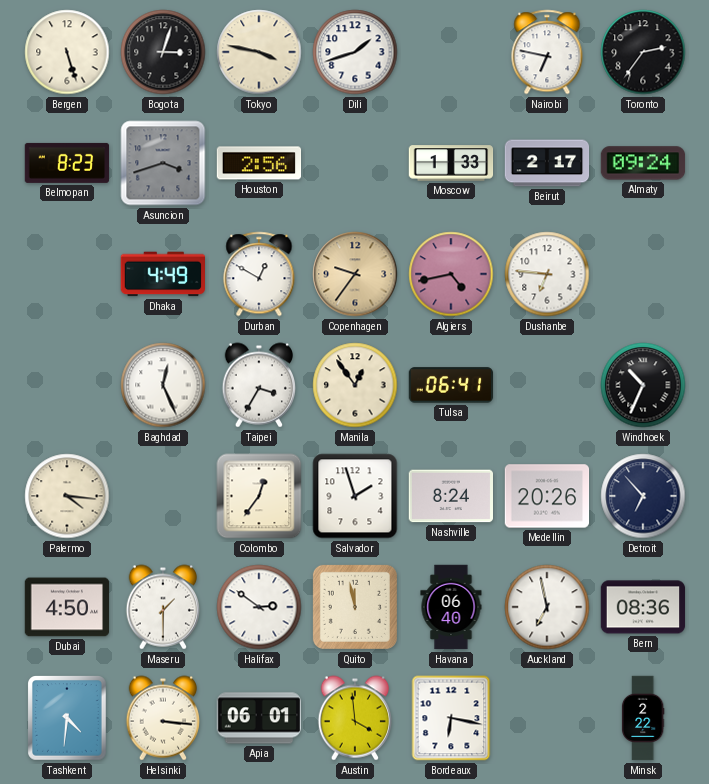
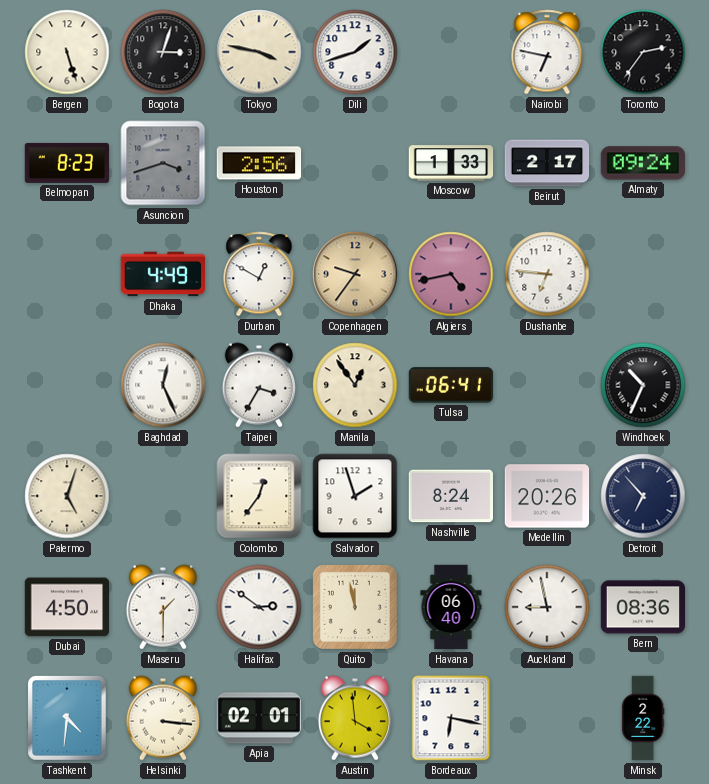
Palermo: 4:16 -> 5:03 (67, 496)
Auckland: 6:58 -> 8:58 (547, 607)
Apia: 06:01 -> 02:01 (259, 718)
